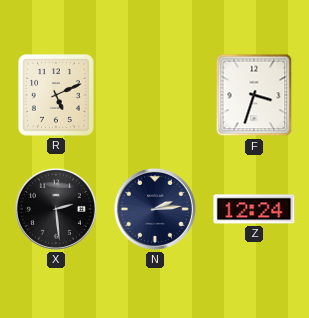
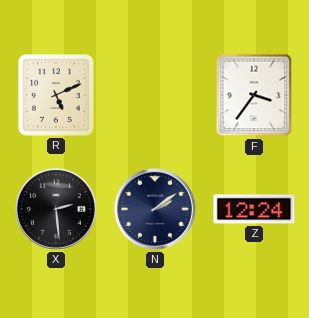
F: 3:33 -> 3:36 (254, 95)
N: 2:14 -> 2:09 (155, 209)
